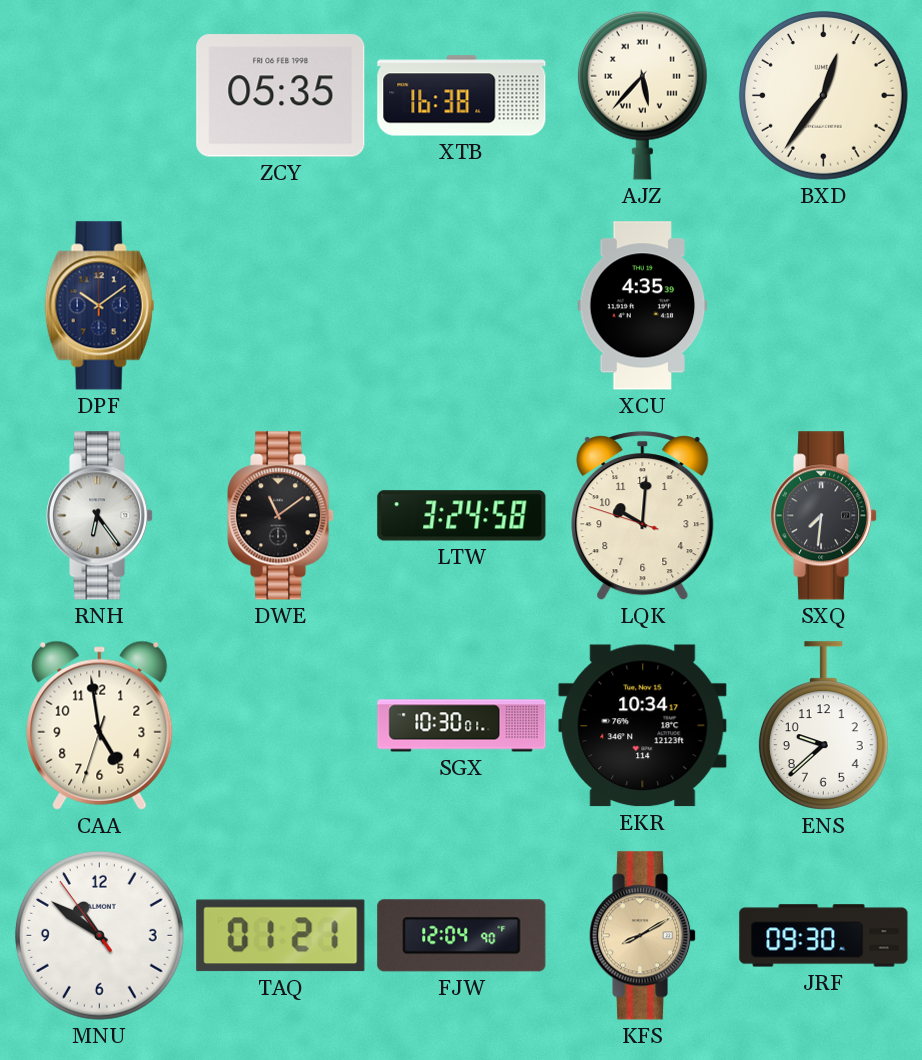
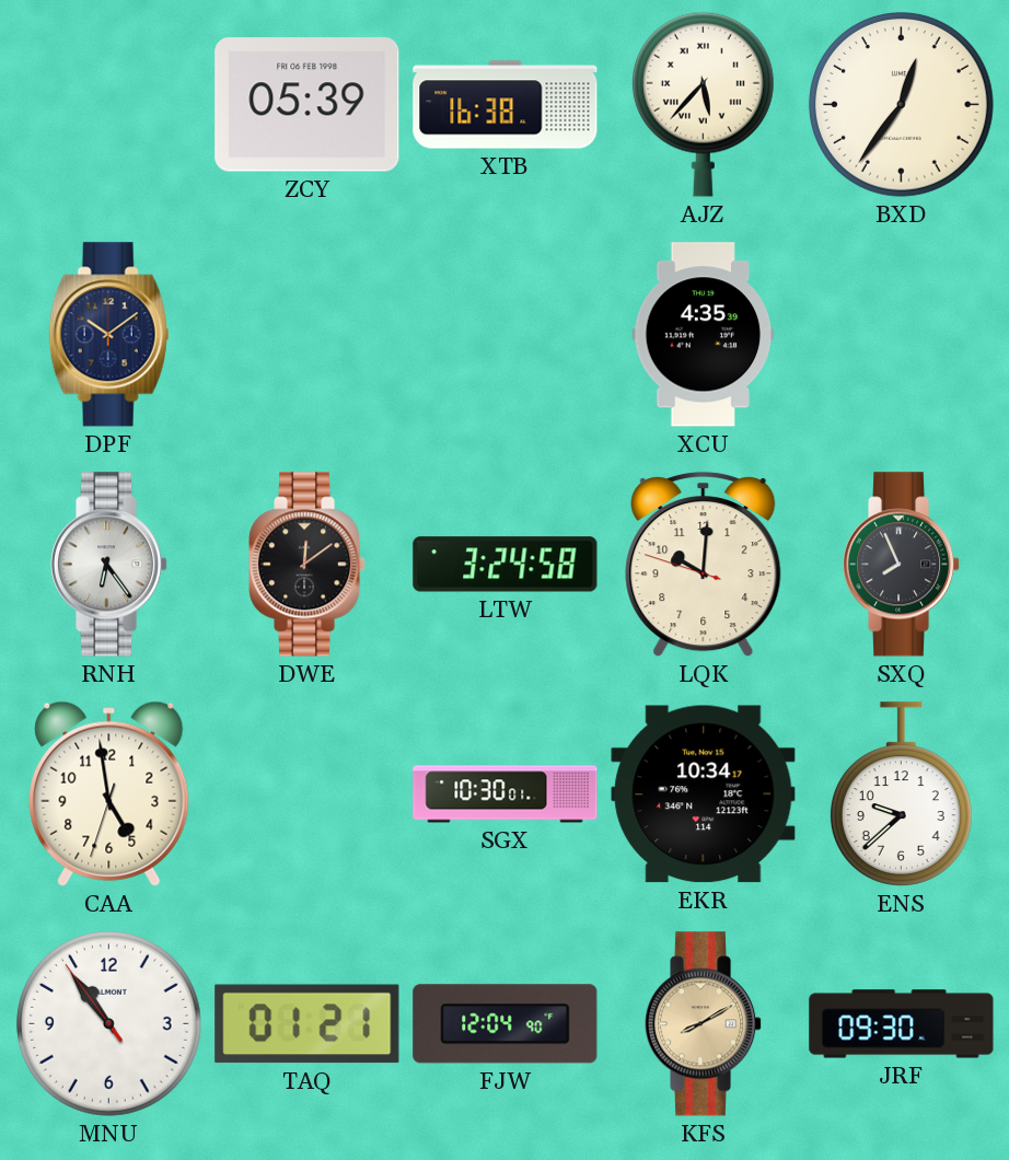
ZCY: 05:35 -> 05:39 (308, 105)
DWE: 11:09 -> 12:09 (308, 565)
SXQ: 7:31 -> 7:56 (902, 565)
MNU: 10:50 -> 10:53 (108, 1023)
